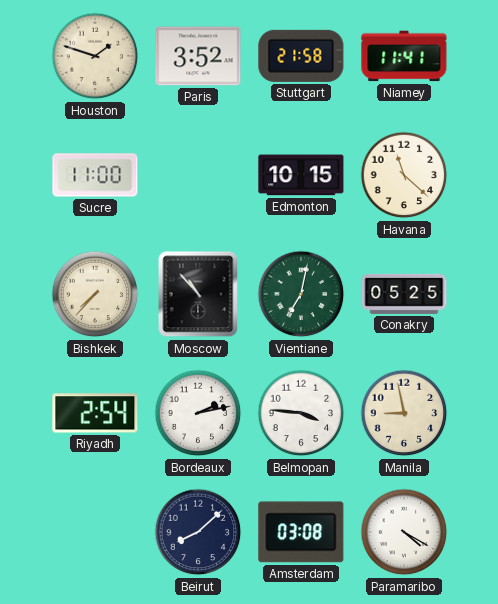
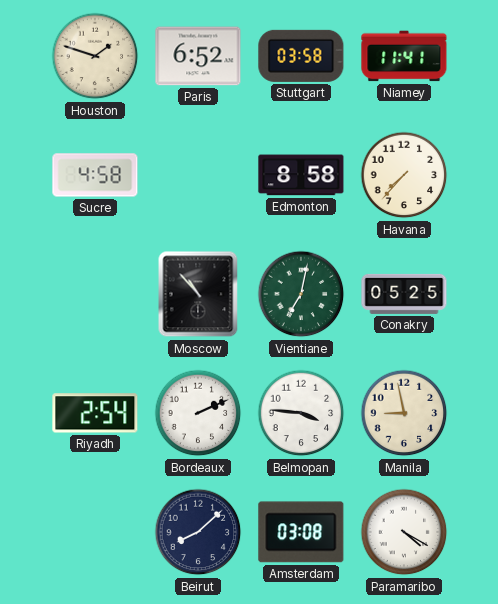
Paris: 3:52 -> 6:52 (198, 56)
Stuttgart: 21:58 -> 03:58 (301, 56)
Sucre: 11:00 -> 4:58 (95, 175)
Edmonton: 10:15 -> 8:58 (301, 175)
Havana: 11:22 -> 7:37 (404, 175)
Bishkek: 7:37 -> none (95, 294)
Bordeaux: 2:13 -> 2:11 (198, 413)
